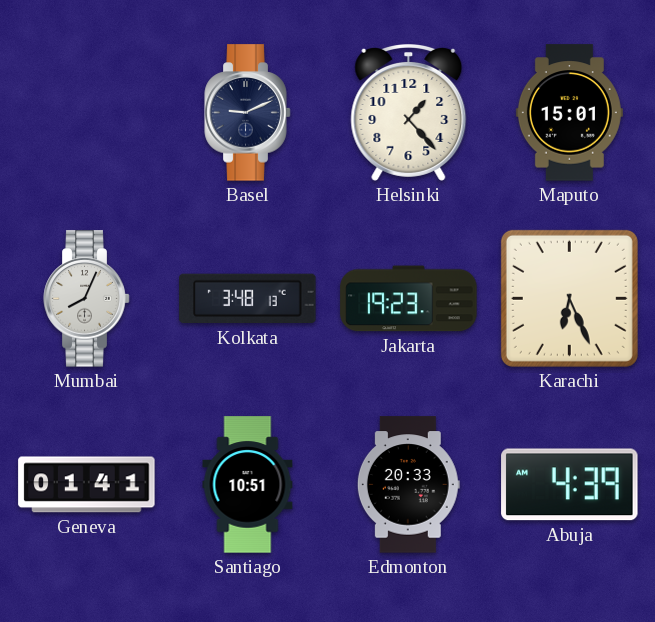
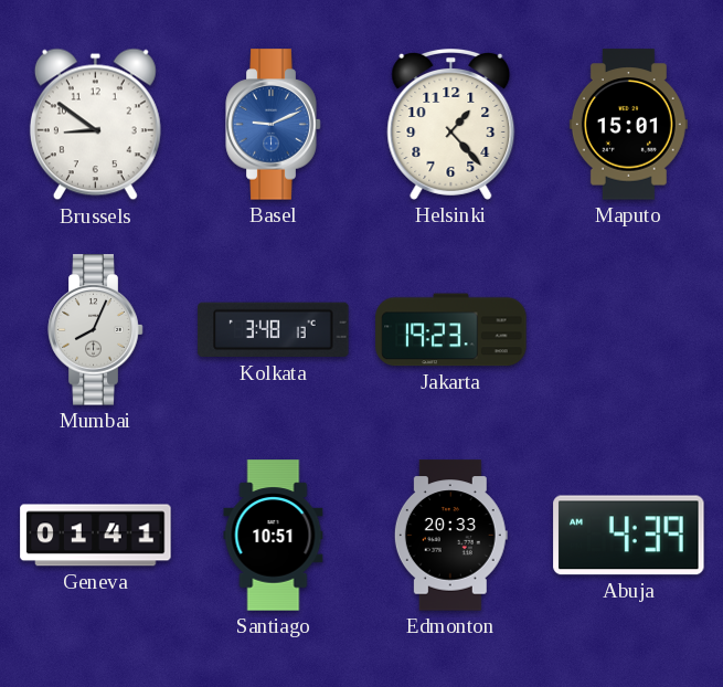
Brussels: none -> 8:51 (95, 125)
Basel dial: navy -> blue (274, 125)
Karachi: 6:26 -> none (569, 298)
